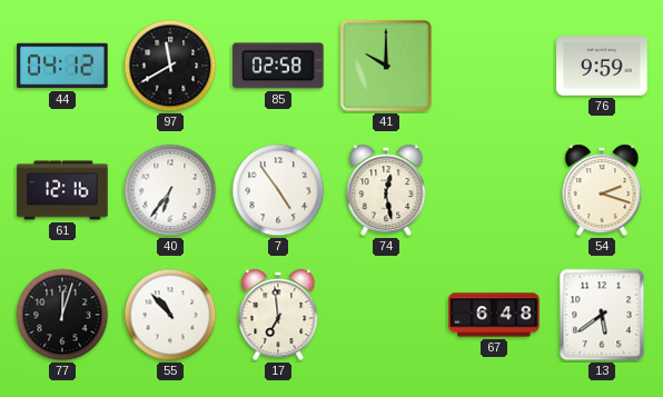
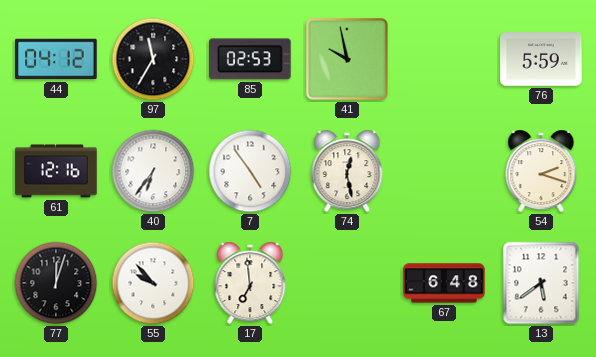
97: 11:40 -> 11:35 (153, 59)
85: 02:58 -> 02:53 (250, 59)
41: 10:00 -> 9:58 (347, 59)
76: 9:59 -> 5:59 (541, 59)
55: 10:53 -> 9:53 (153, 283)
